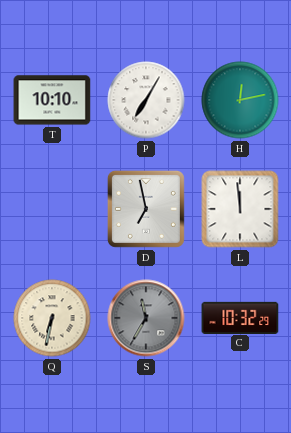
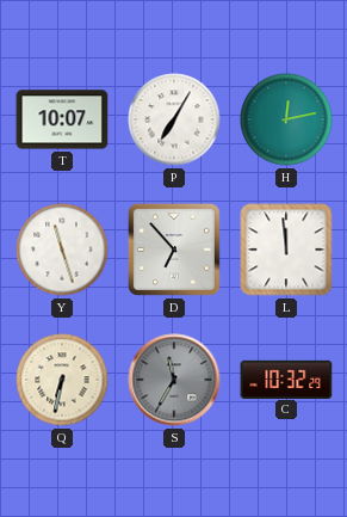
T: 10:10 -> 10:07 (62, 119)
Y: none -> 11:27 (62, 250)
D: 6:58 -> 6:53 (174, 250)
